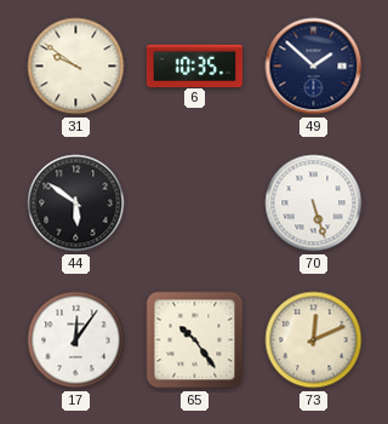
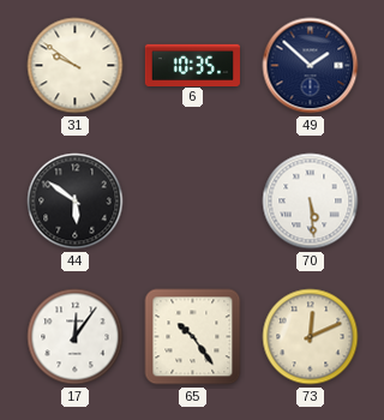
70: 5:27 -> 5:29 (311, 202)
